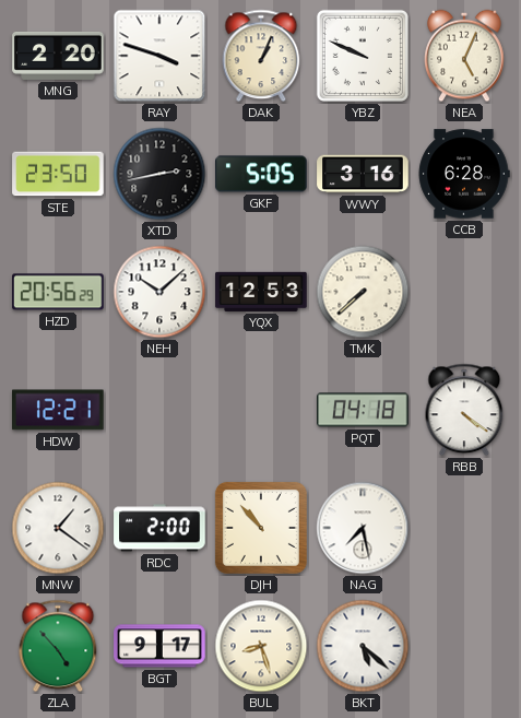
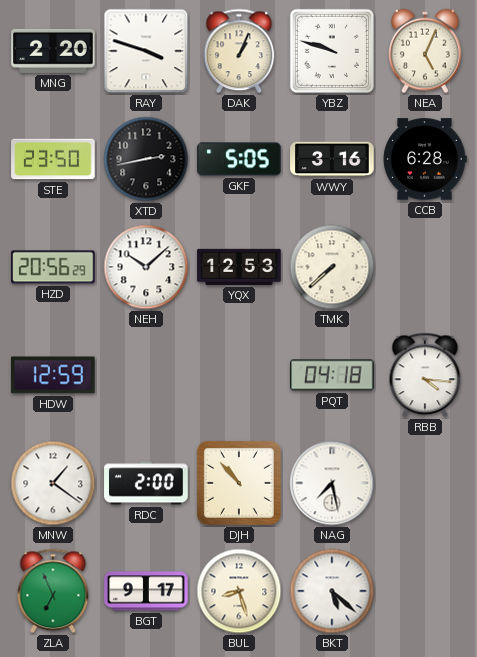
YBZ: 9:49 -> 9:48 (332, 51)
HDW: 12:21 -> 12:59 (54, 375)
RBB: 4:21 -> 4:16 (425, 375)
ZLA: 4:53 -> 6:56 (53, 591)
